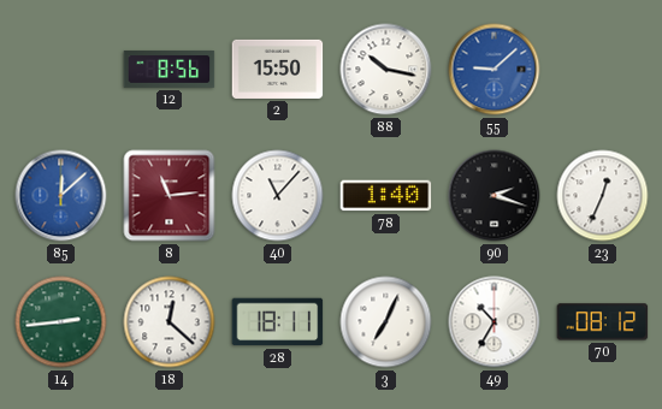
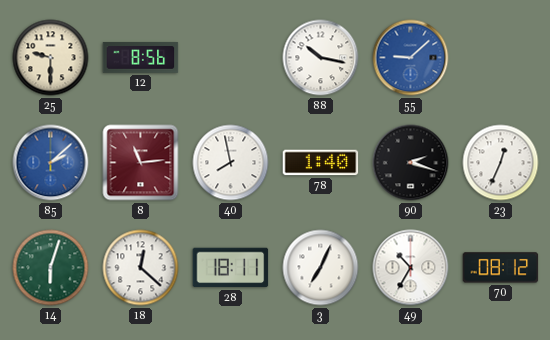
25: none -> 9:30 (51, 58)
2: 15:50 -> none (278, 69)
85: 12:08 -> 2:08 (51, 163)
40: 11:07 -> 7:58 (231, 163)
14: 2:44 -> 6:03 (51, 268)
